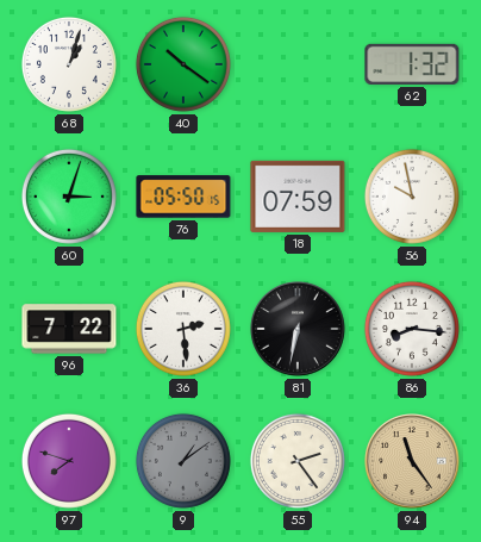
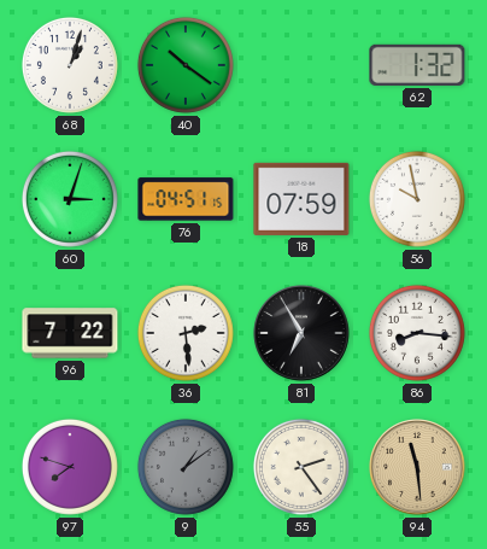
76: 05:50 -> 04:51 (186, 199)
81: 6:32 -> 6:55 (301, 333)
94: 11:24 -> 11:29 (417, 467)
